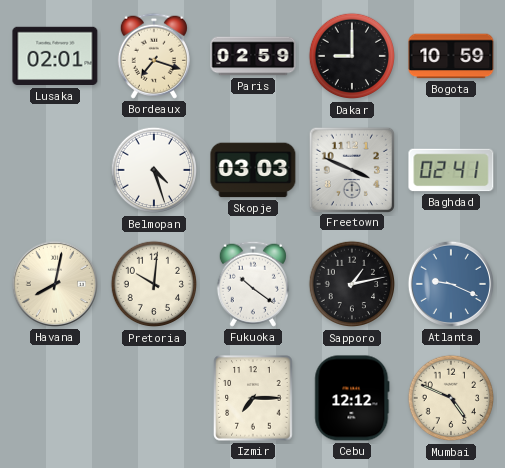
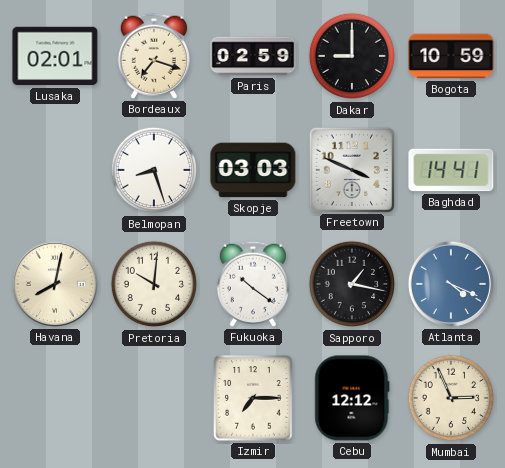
Belmopan: 4:27 -> 8:27 (154, 170)
Baghdad: 02:41 -> 14:41 (451, 170)
Sapporo: 1:13 -> 1:17 (352, 284)
Atlanta: 9:19 -> 4:19 (451, 284)
Mumbai: 4:49 -> 2:56 (451, 398)
